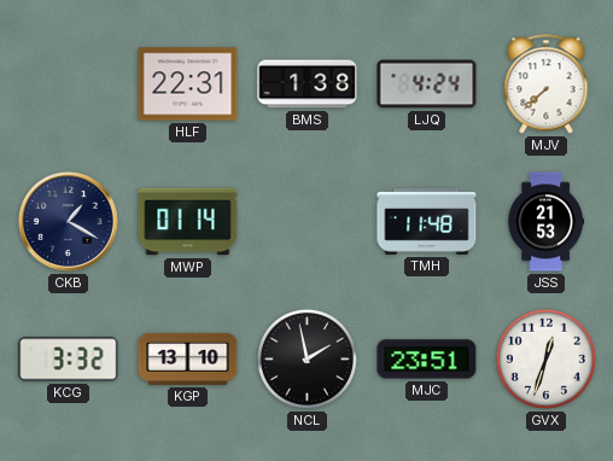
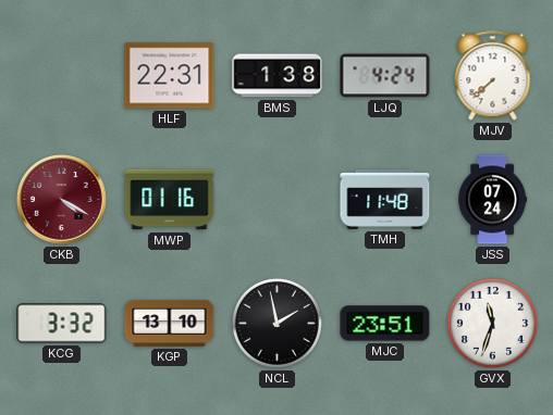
CKB: 1:20 -> 4:20 (61, 199)
CKB dial: navy -> burgundy (61, 199)
MWP: 01:14 -> 01:16 (170, 200)
JSS: 21:53 -> 07:24 (492, 200)
GVX: 12:33 -> 11:33 (492, 323)
